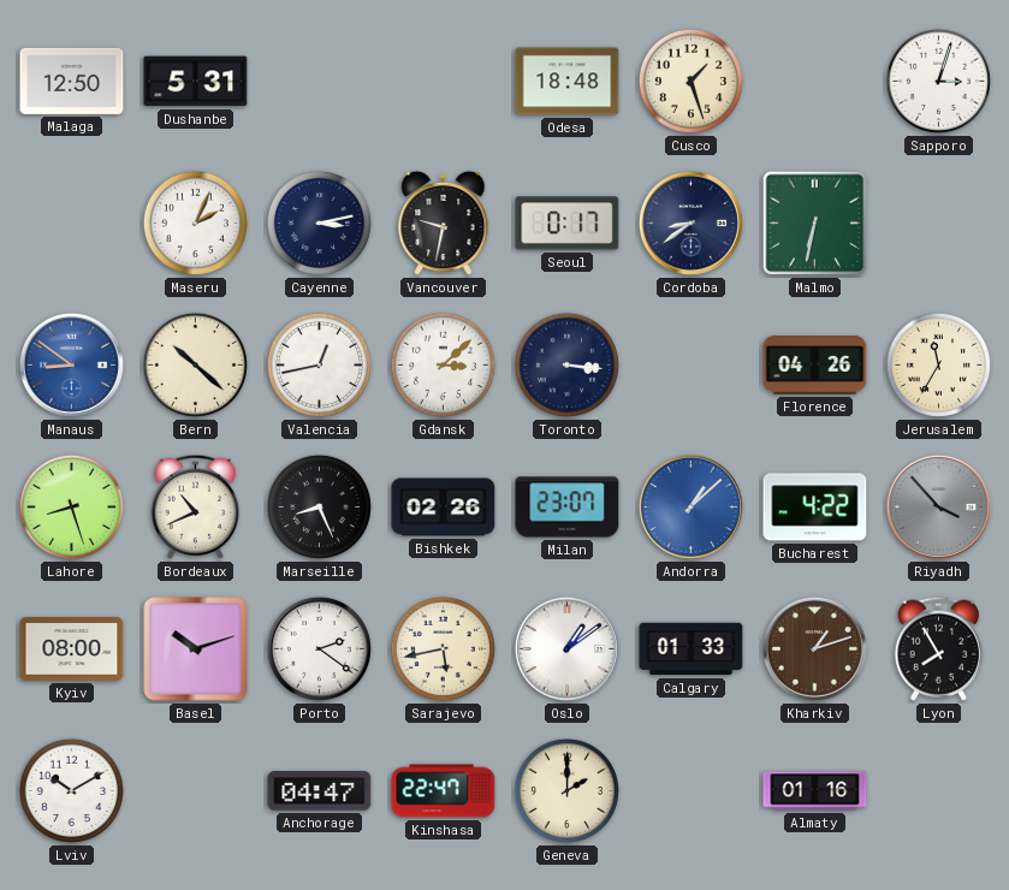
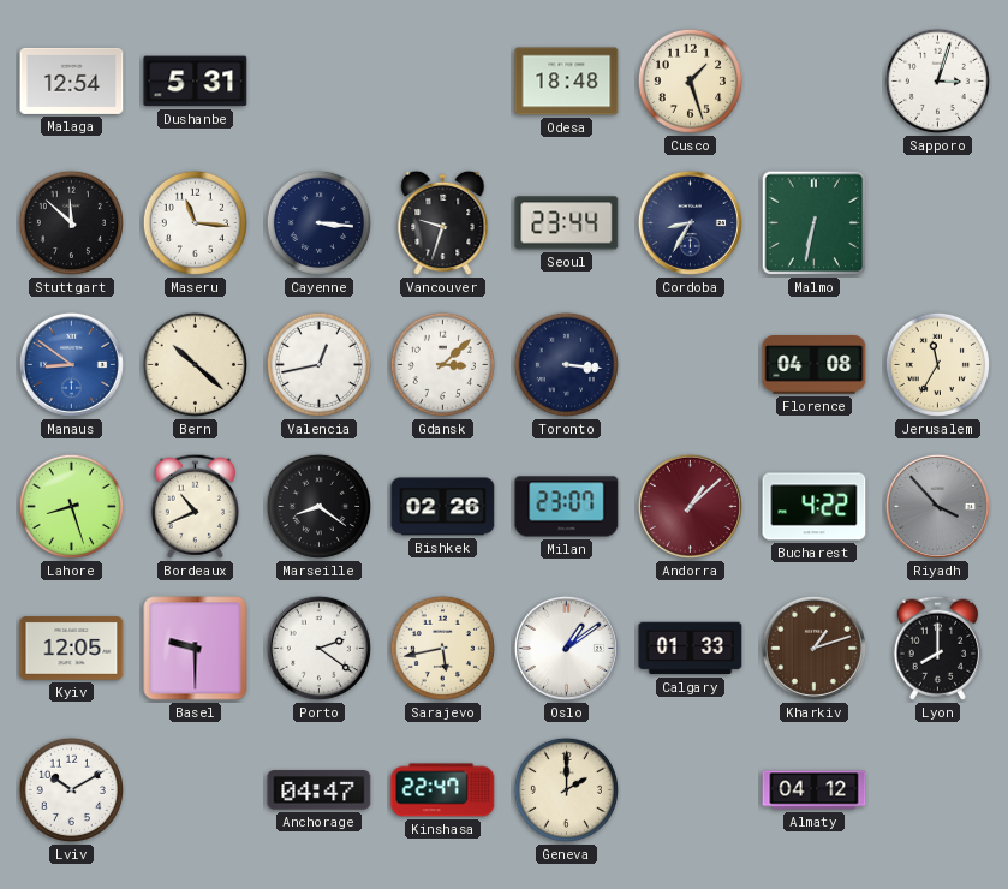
Malaga: 12:50 -> 12:54 (72, 80)
Stuttgart: none -> 11:52 (71, 222)
Maseru: 2:04 -> 11:16 (195, 222)
Cayenne: 3:13 -> 3:16 (318, 222)
Vancouver: 9:32 -> 9:33 (443, 223)
Seoul: 0:17 -> 23:44 (567, 223)
Cordoba: 8:39 -> 8:35 (690, 222)
Florence: 04:26 -> 04:08 (815, 365)
Marseille: 8:26 -> 8:21 (318, 506)
Andorra dial: blue -> burgundy (690, 506)
Kyiv: 08:00 -> 12:05 (72, 649)
Basel: 10:12 -> 9:30 (196, 649)
Lyon: 7:55 -> 8:00 (937, 648)
Almaty: 01:16 -> 04:12 (815, 790)
